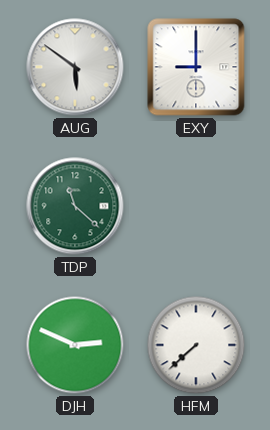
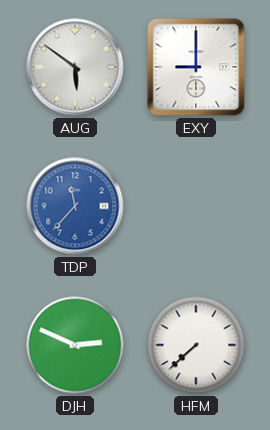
TDP: 11:22 -> 11:37 (75, 206)
TDP dial: green -> blue (75, 206)
